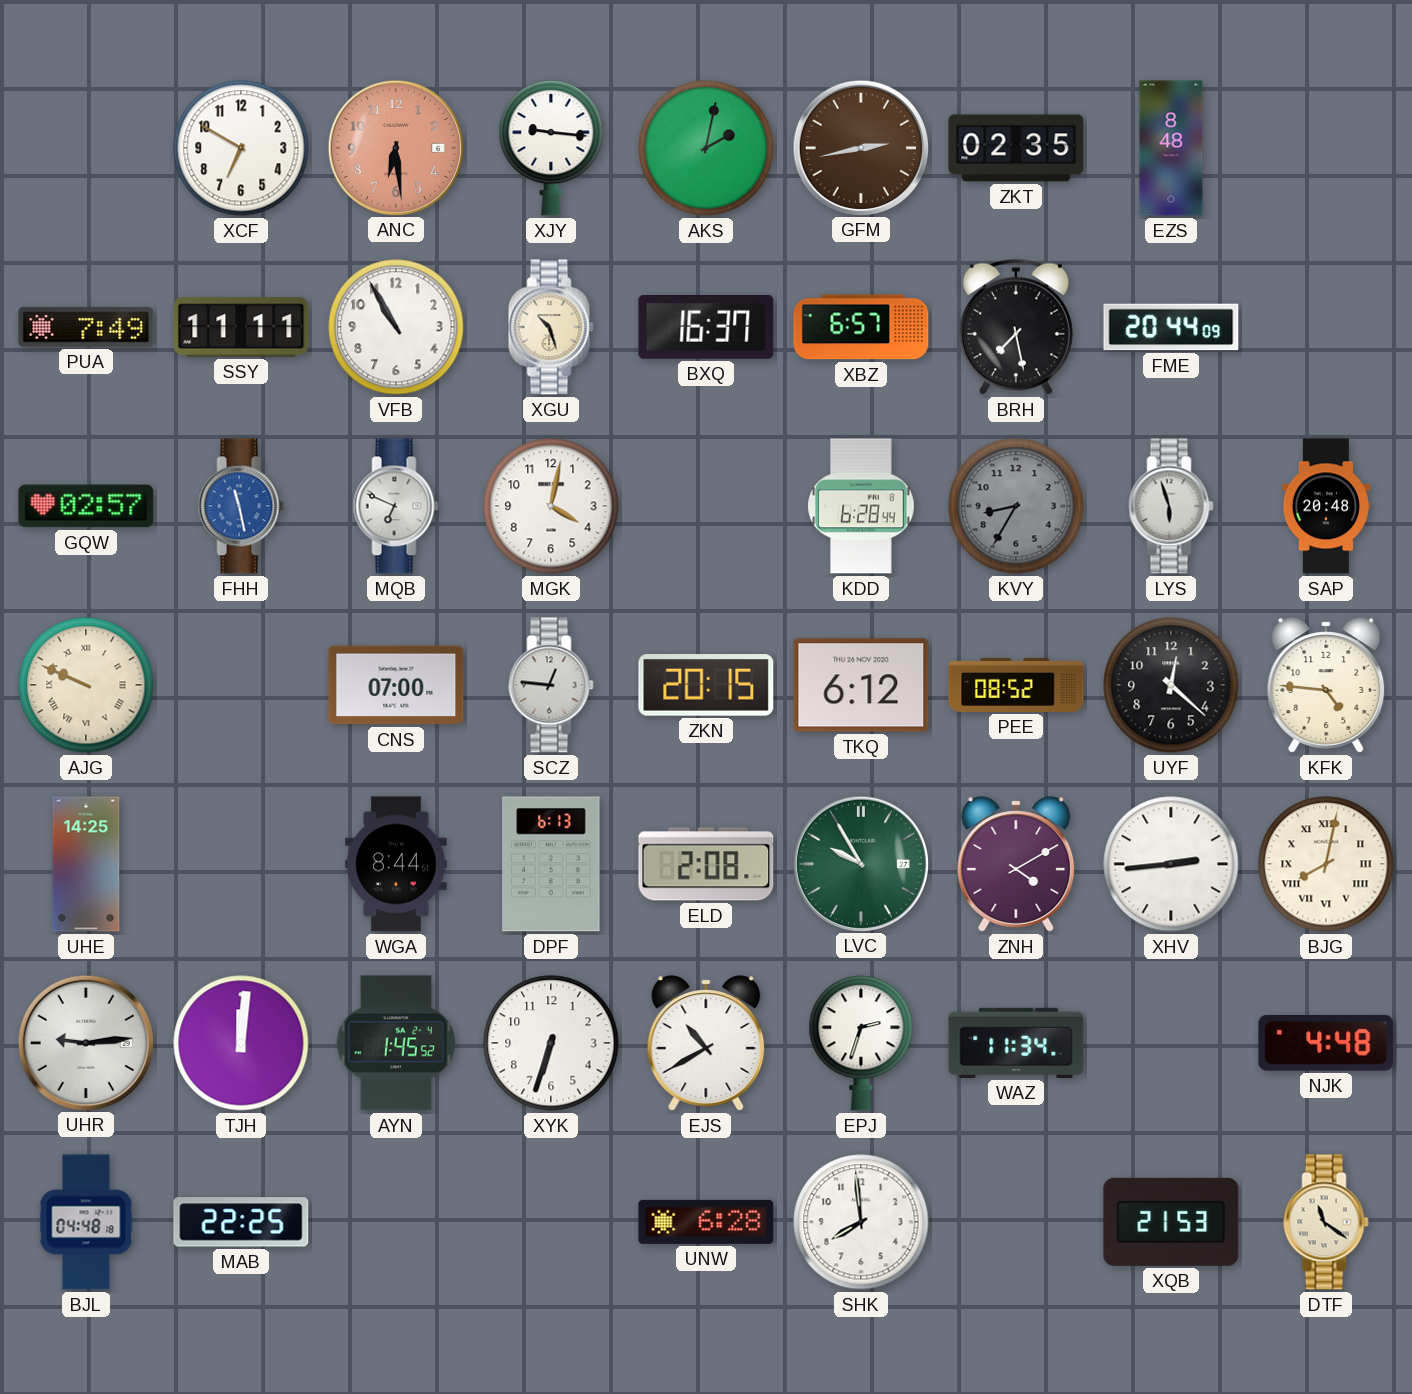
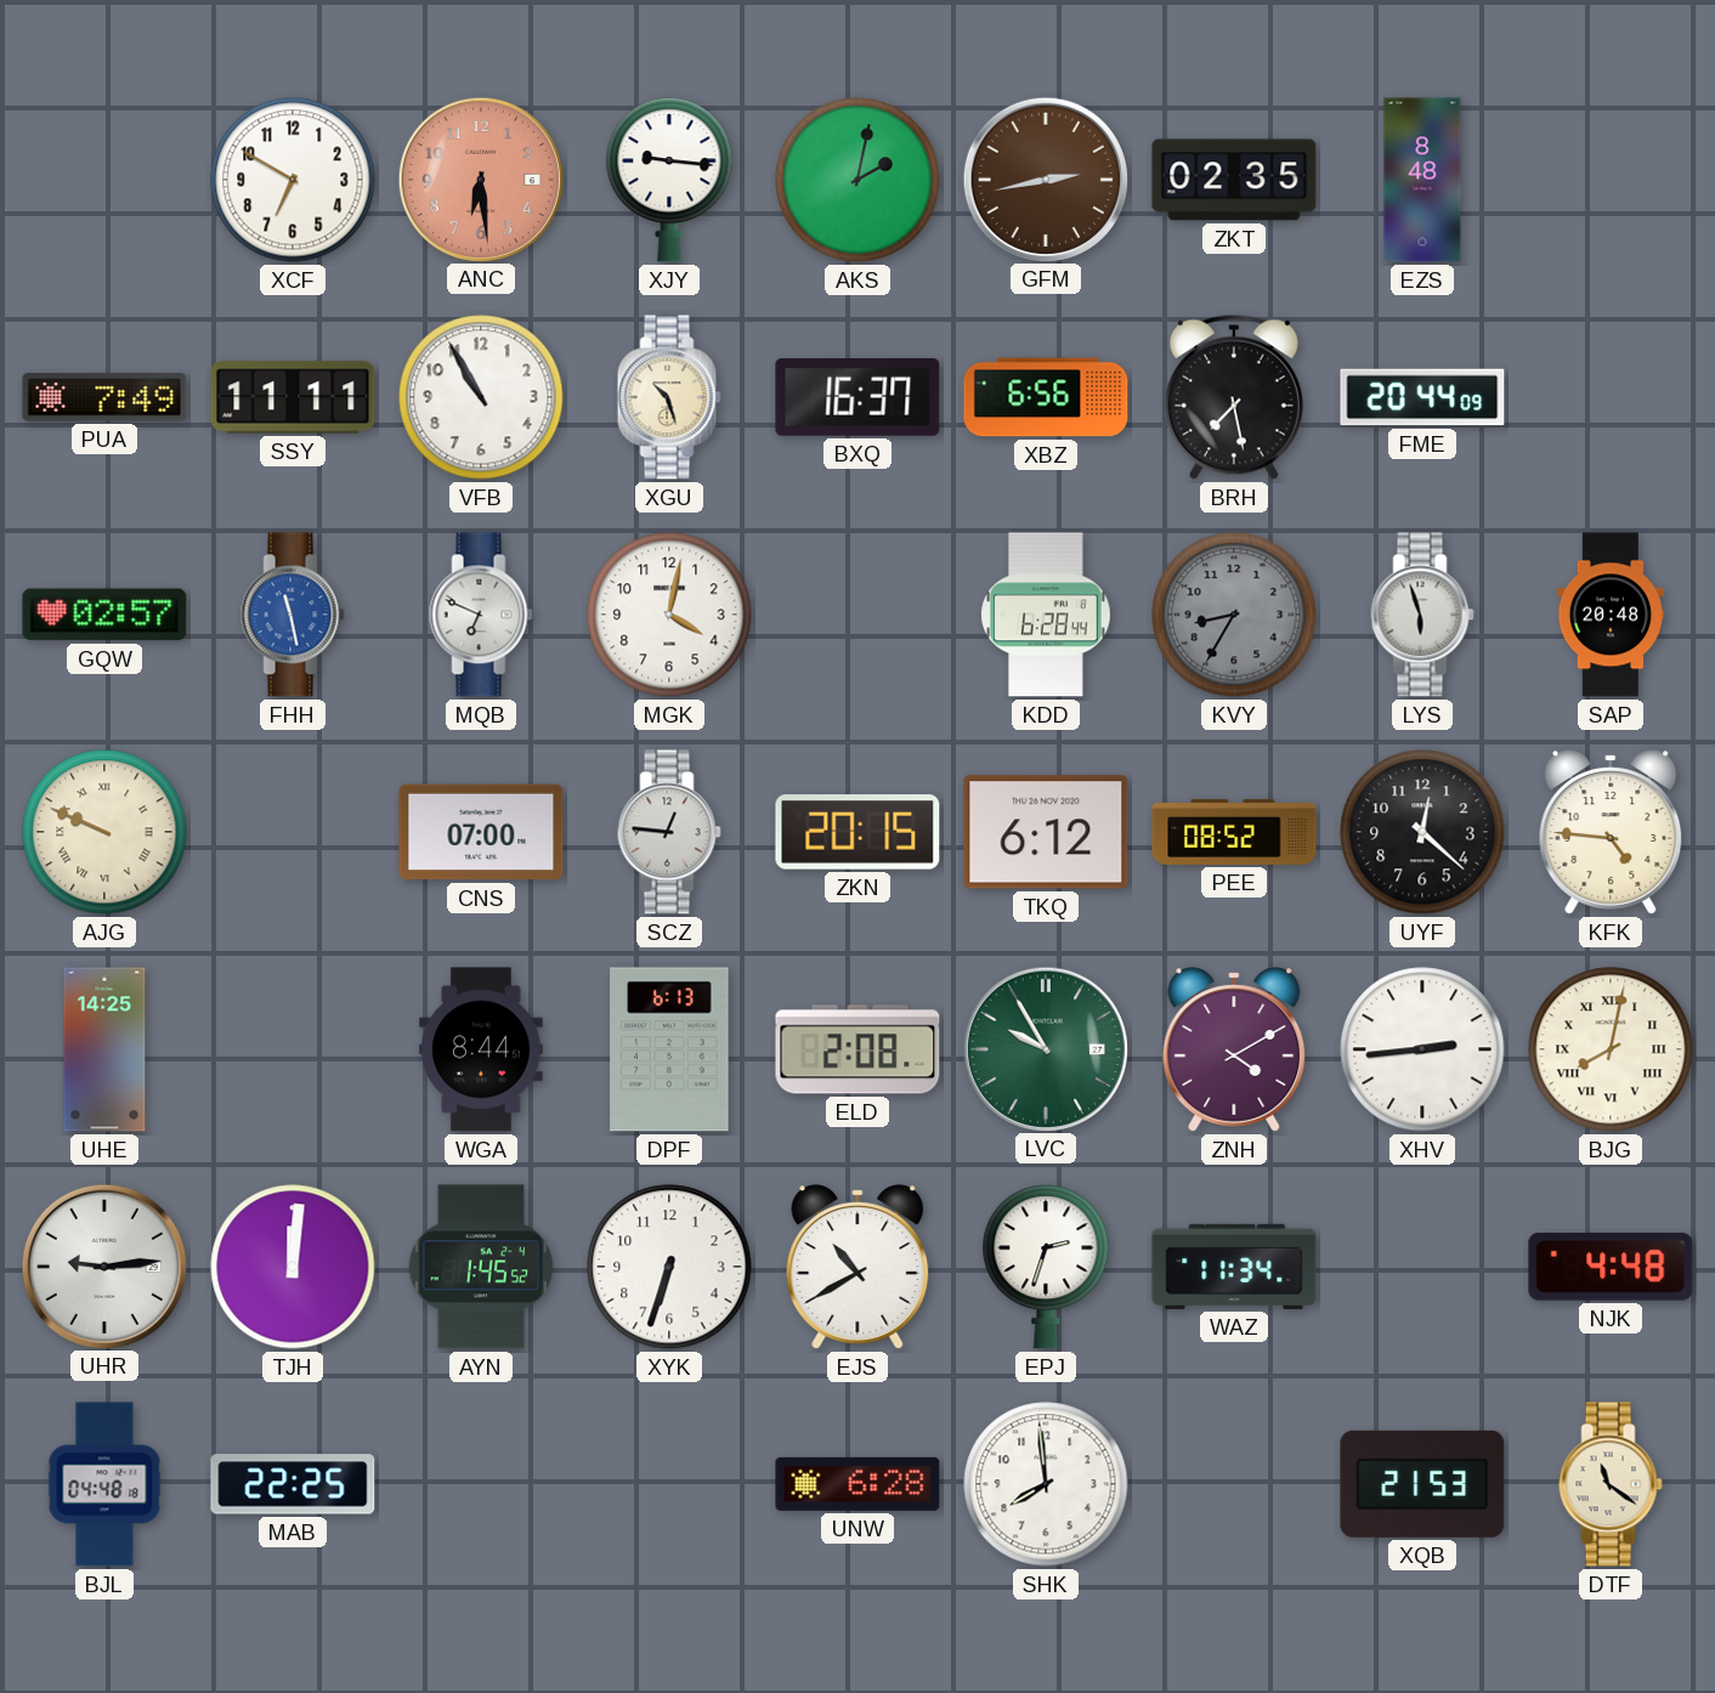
XBZ: 6:57 -> 6:56 (1046, 397)
